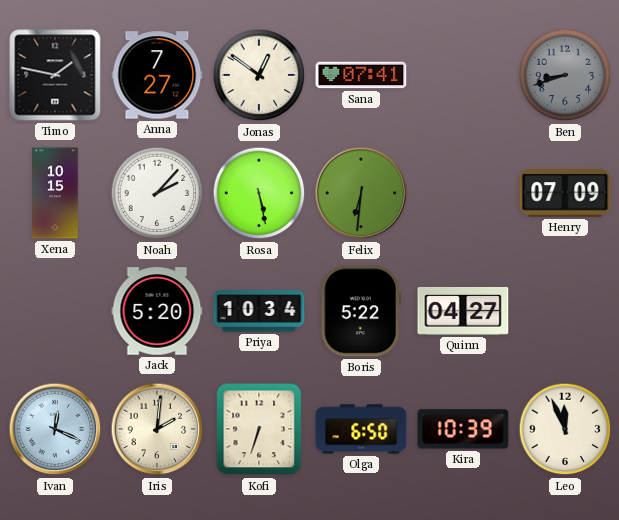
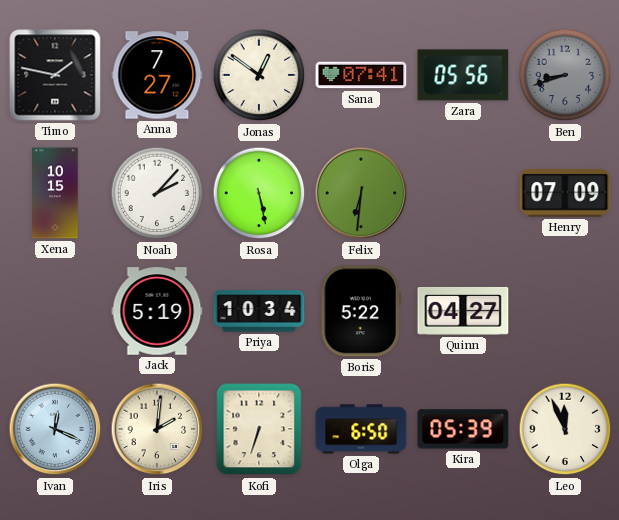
Zara: none -> 05:56 (463, 75)
Jack: 5:20 -> 5:19 (157, 311)
Kira: 10:39 -> 05:39 (463, 429)
